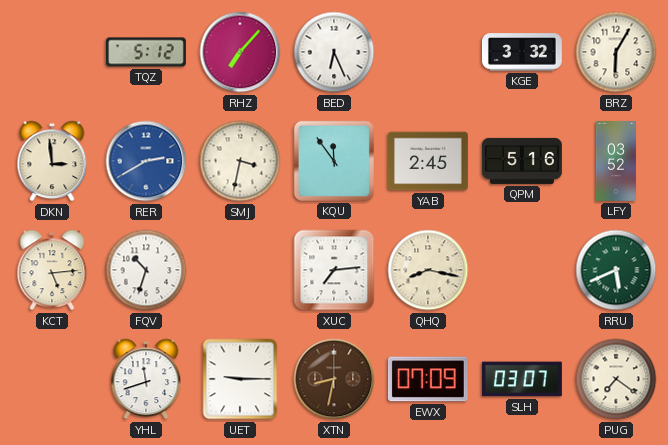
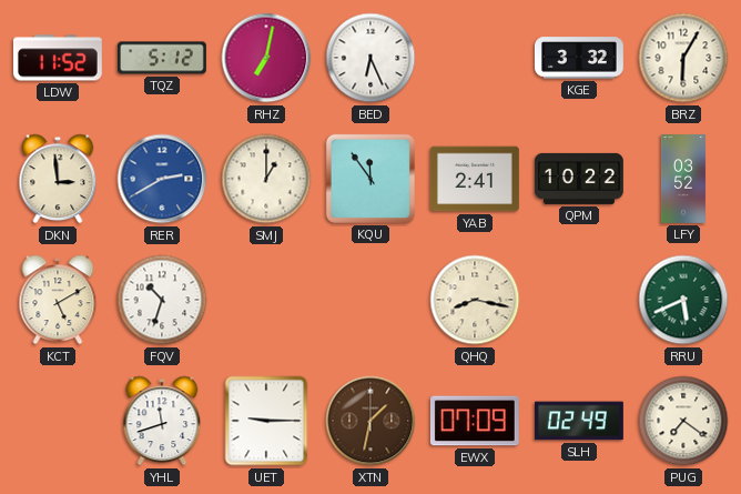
LDW: none -> 11:52 (58, 58)
RHZ: 7:07 -> 7:02 (266, 58)
SMJ: 3:32 -> 1:00 (266, 179)
YAB: 2:45 -> 2:41 (475, 179)
QPM: 5:16 -> 10:22 (579, 179)
KCT: 5:14 -> 5:10 (58, 300)
XUC: 7:14 -> none (334, 270)
XTN: 8:32 -> 1:32 (370, 421)
SLH: 03:07 -> 02:49 (579, 421)
